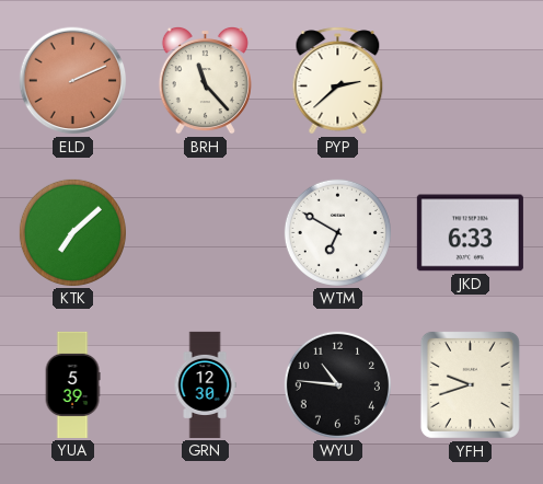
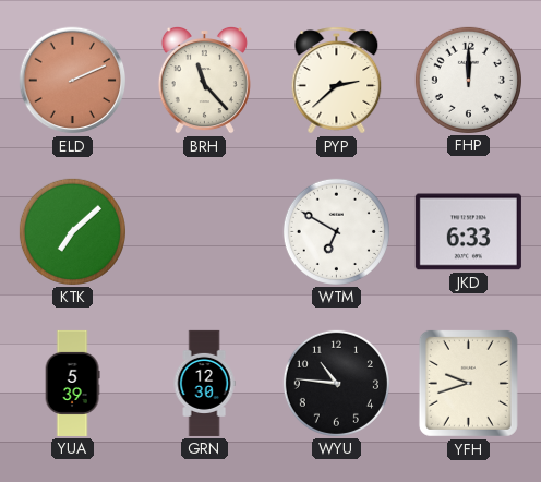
FHP: none -> 12:00 (468, 80)
